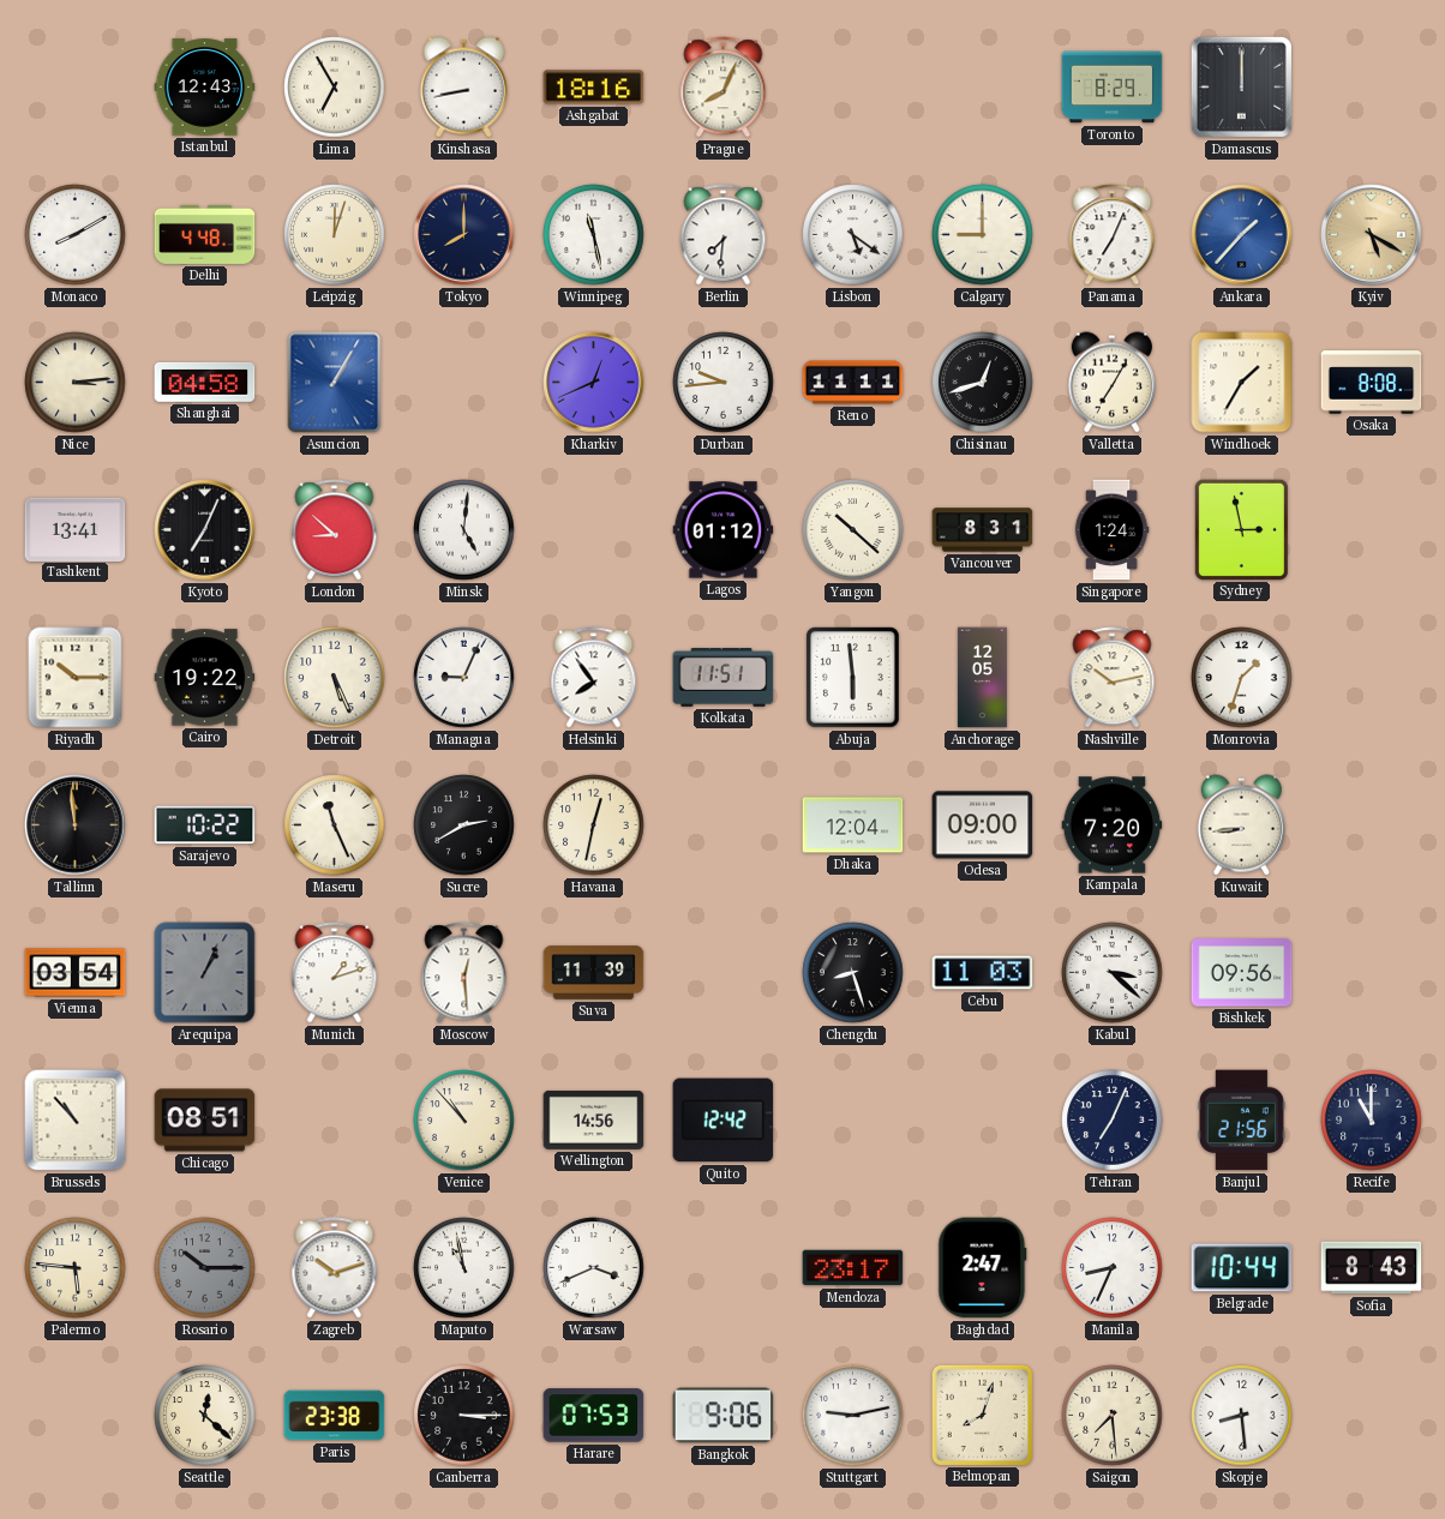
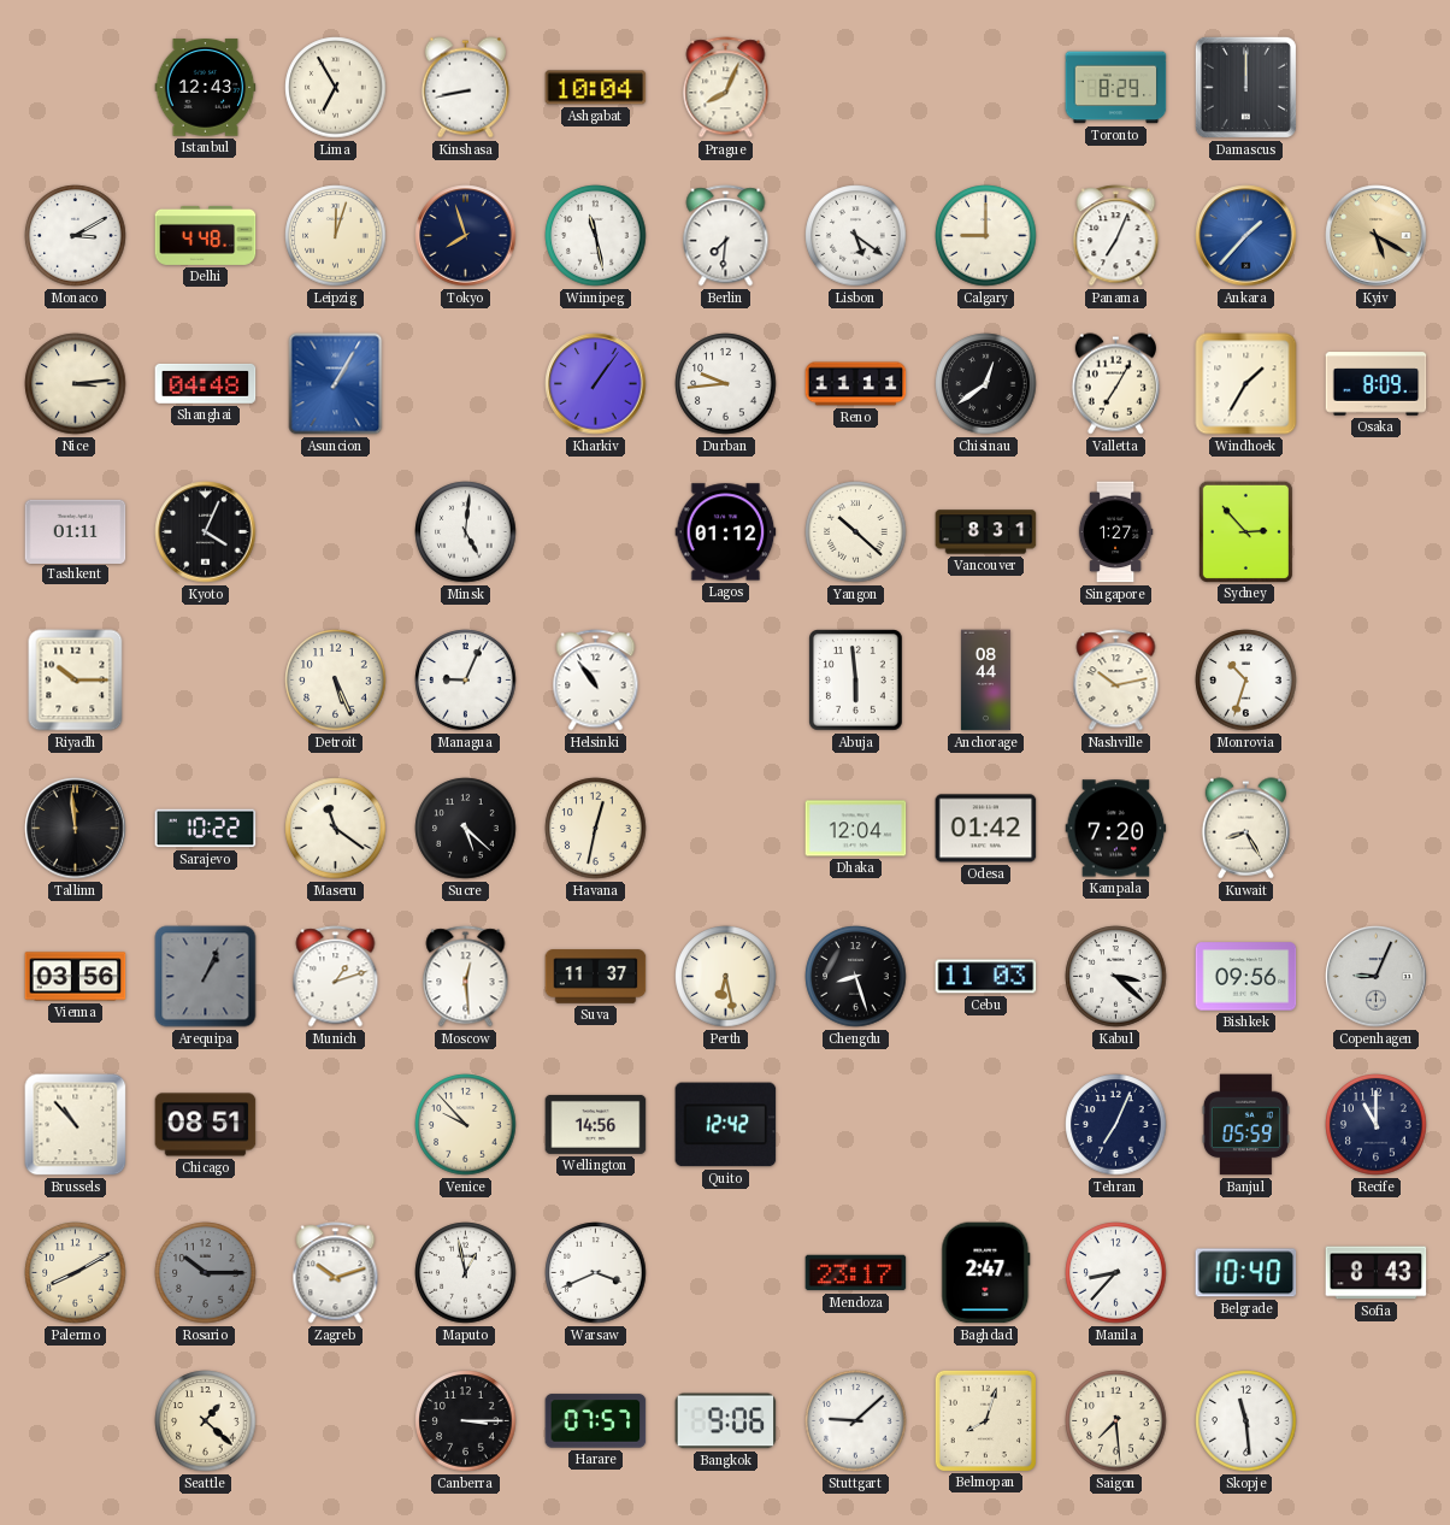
Ashgabat: 18:16 -> 10:04 (596, 88)
Monaco: 8:10 -> 3:10 (76, 236)
Tokyo: 8:00 -> 7:57 (466, 236)
Shanghai: 04:58 -> 04:48 (206, 383)
Kharkiv: 12:41 -> 1:06 (596, 384)
Chisinau: 12:42 -> 12:39 (986, 384)
Osaka: 8:08 -> 8:09 (1377, 384)
Tashkent: 13:41 -> 01:11 (76, 531)
Kyoto: 7:04 -> 4:04 (206, 532)
London: 8:52 -> none (335, 530)
Singapore: 1:24 -> 1:27 (1115, 532)
Sydney: 2:58 -> 2:53 (1245, 531)
Cairo: 19:22 -> none (205, 678)
Helsinki: 7:54 -> 10:54 (596, 681)
Kolkata: 11:51 -> none (724, 678)
Anchorage: 12:05 -> 08:44 (985, 681)
Monrovia: 1:33 -> 10:33 (1246, 681)
Maseru: 11:26 -> 11:21 (336, 829)
Sucre: 2:40 -> 5:22 (466, 829)
Odesa: 09:00 -> 01:42 (986, 829)
Kuwait: 8:44 -> 8:25 (1245, 829)
Vienna: 03:54 -> 03:56 (76, 977)
Suva: 11:39 -> 11:37 (596, 977)
Perth: none -> 6:28 (726, 977)
Copenhagen: none -> 9:04 (1377, 977)
Venice: 10:53 -> 9:53 (466, 1125)
Banjul: 21:56 -> 05:59 (1245, 1125)
Palermo: 5:46 -> 8:10 (76, 1273)
Maputo: 10:58 -> 12:58 (466, 1273)
Manila: 8:34 -> 8:37 (1116, 1273)
Belgrade: 10:44 -> 10:40 (1246, 1273)
Seattle: 12:22 -> 1:22 (206, 1421)
Paris: 23:38 -> none (335, 1416)
Harare: 07:53 -> 07:57 (596, 1421)
Stuttgart: 9:13 -> 9:08 (856, 1421)
Skopje: 8:29 -> 11:29 (1246, 1421)
